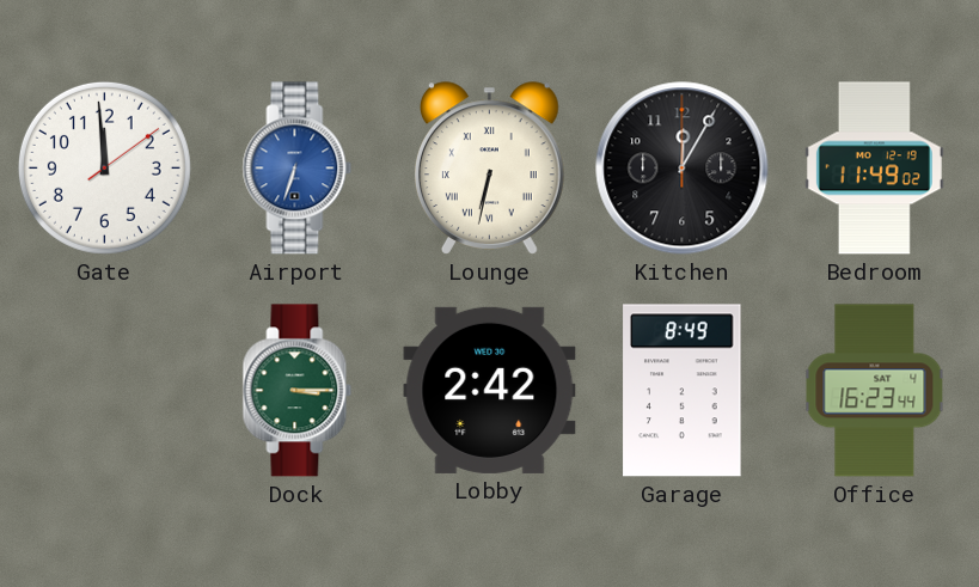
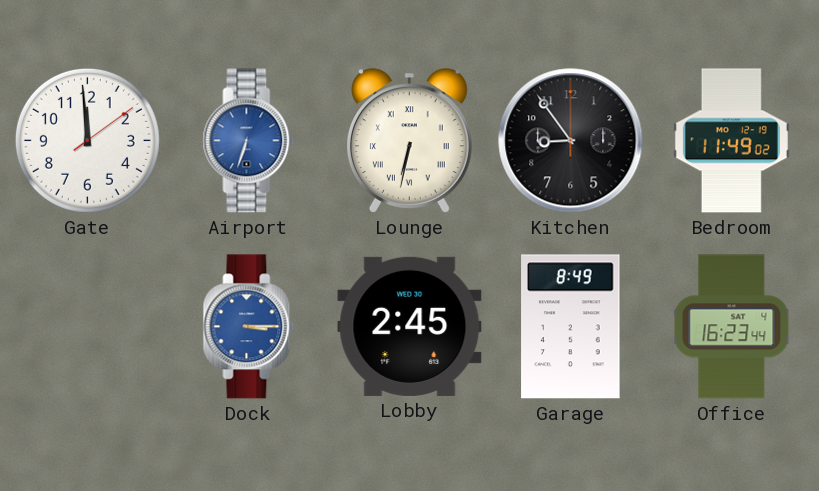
Kitchen: 12:05 -> 8:54 (571, 141)
Dock dial: green -> blue (249, 327)
Lobby: 2:42 -> 2:45 (410, 326)
